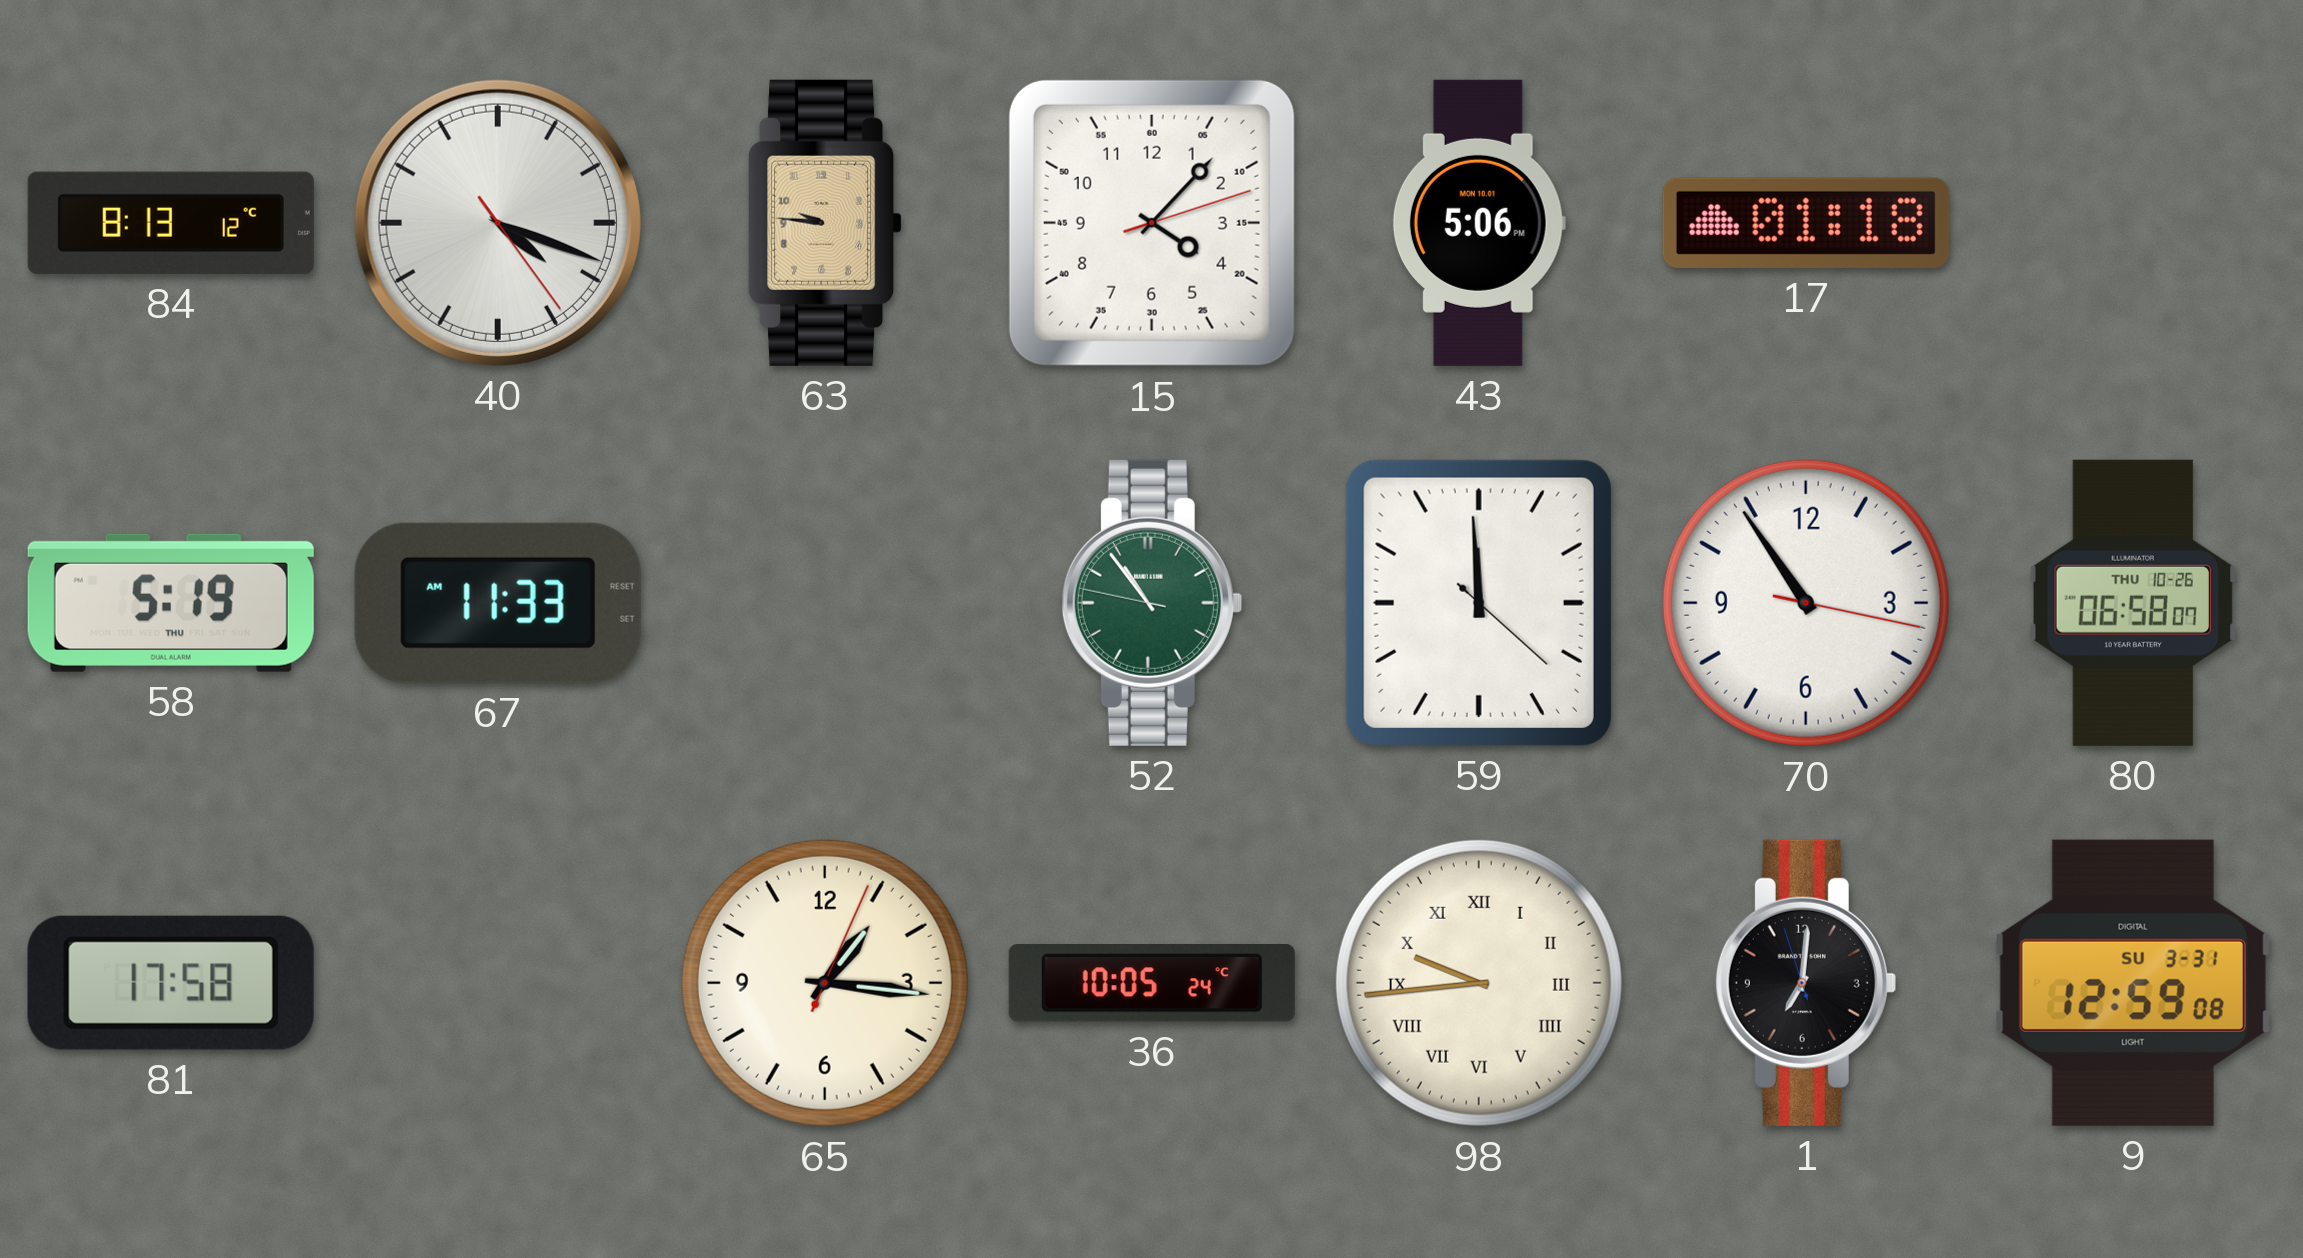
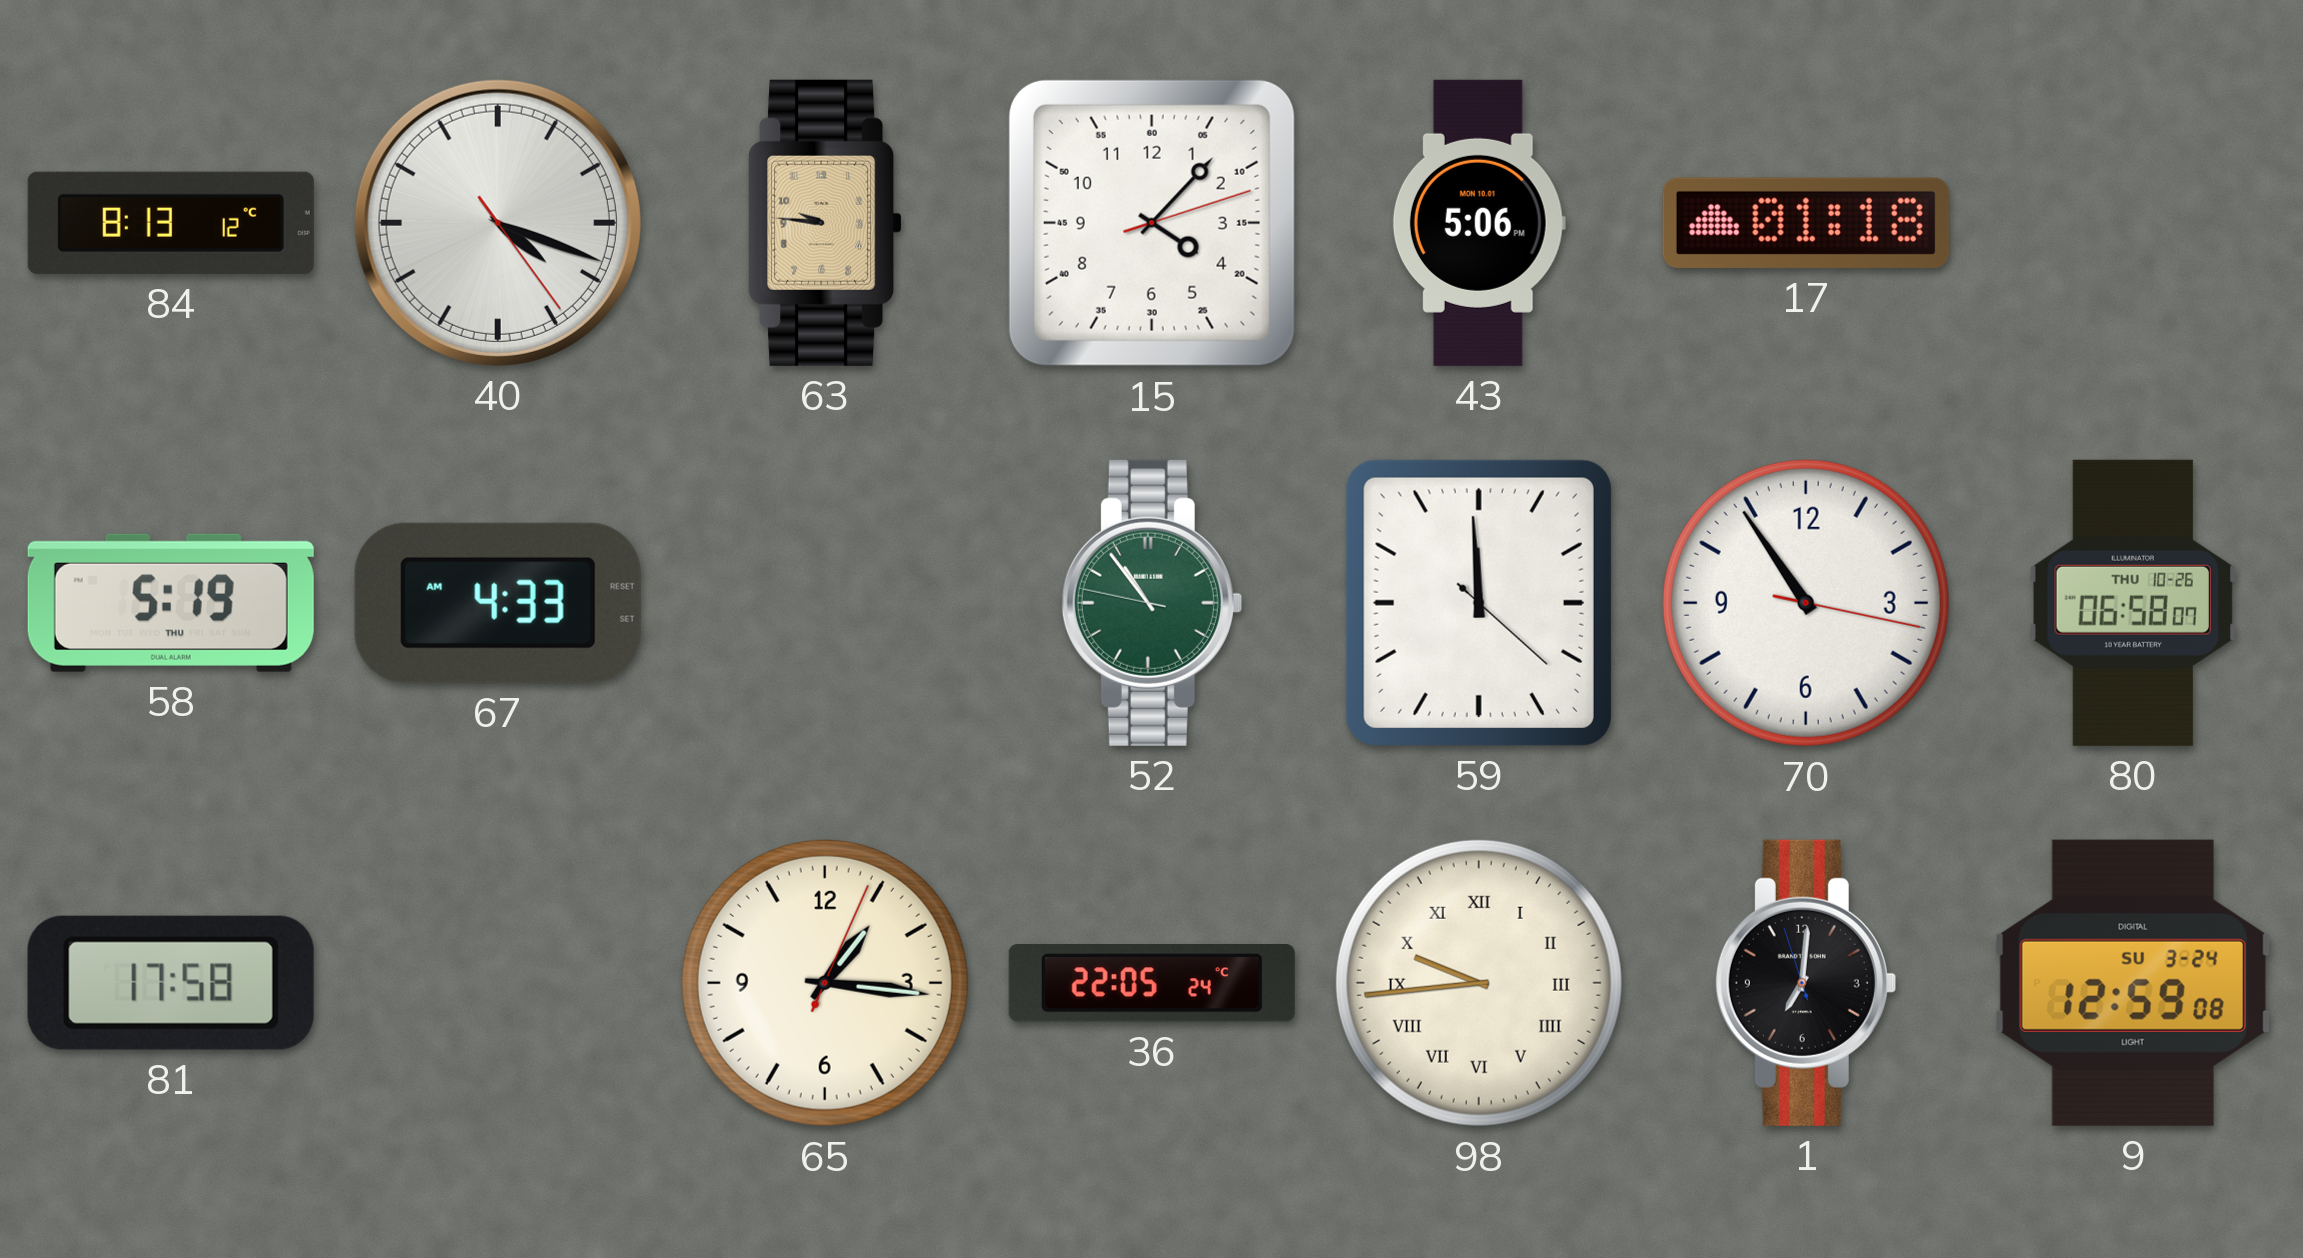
67: 11:33 -> 4:33 (498, 603)
36: 10:05 -> 22:05 (1152, 983)
9 date: SU 3-31 -> SU 3-24 (2133, 983)
